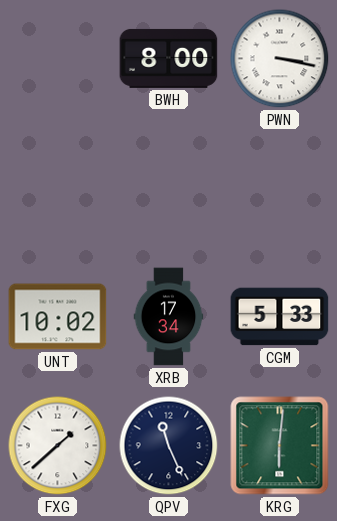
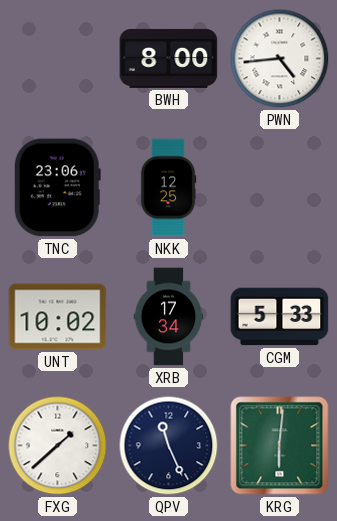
PWN: 3:17 -> 4:44 (280, 59)
TNC: none -> 23:06 (57, 188)
NKK: none -> 12:25 (168, 188)
